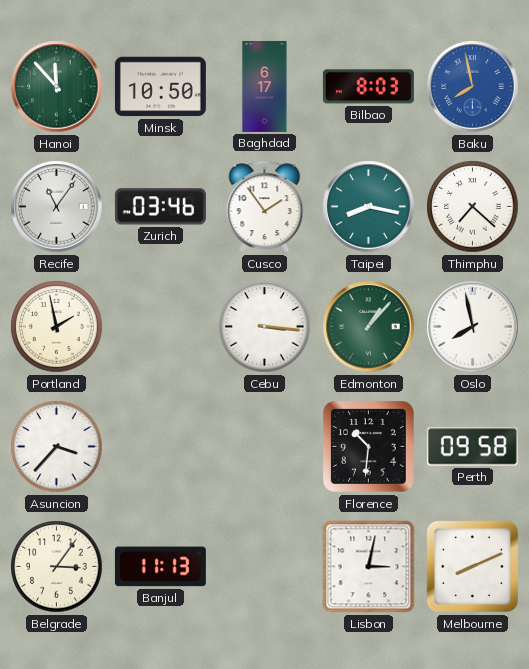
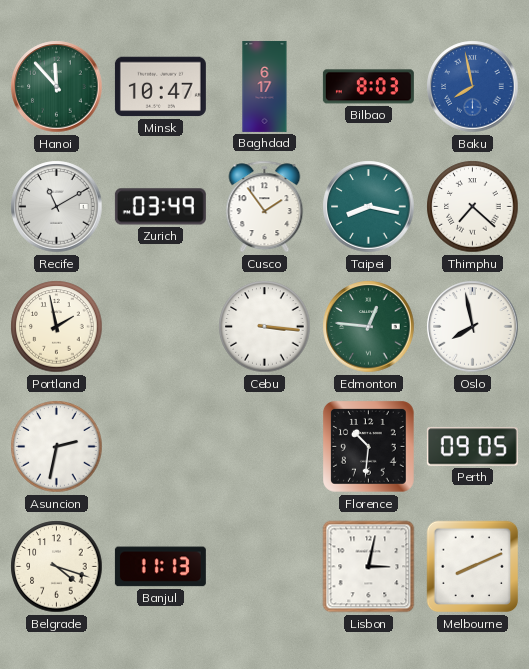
Minsk: 10:50 -> 10:47 (160, 87)
Recife: 11:06 -> 11:10 (57, 207)
Zurich: 03:46 -> 03:49 (160, 207)
Edmonton: 1:07 -> 12:46 (369, 327)
Asuncion: 3:37 -> 2:32 (57, 447)
Perth: 09:58 -> 09:05 (472, 447)
Belgrade: 3:06 -> 4:18 (57, 567)
